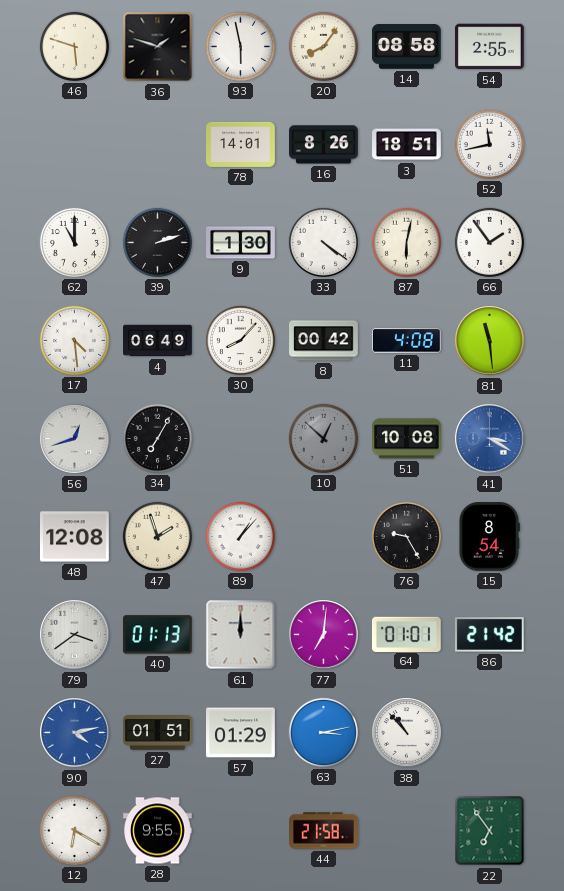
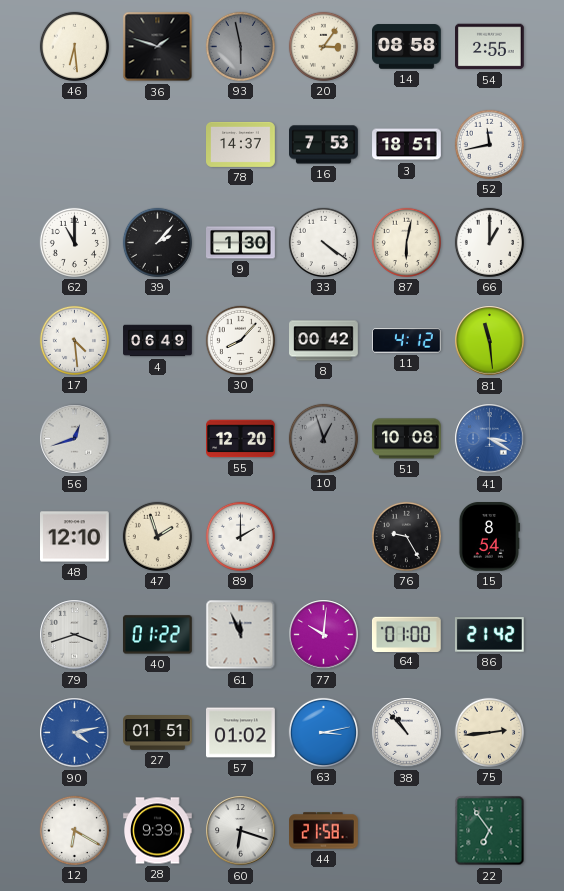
46: 5:48 -> 6:29 (74, 46)
93 dial: white -> grey (240, 46)
20: 8:06 -> 3:06 (323, 46)
78: 14:01 -> 14:37 (241, 144)
16: 8:26 -> 7:53 (324, 145)
39: 2:12 -> 2:07 (157, 242)
66: 1:54 -> 1:00 (489, 242)
11: 4:08 -> 4:12 (407, 341)
34: 7:05 -> none (157, 438)
55: none -> 12:20 (241, 439)
10: 12:52 -> 12:57 (323, 438)
48: 12:08 -> 12:10 (75, 537)
89: 1:07 -> 2:00 (240, 536)
79: 3:39 -> 3:42 (75, 635)
40: 01:13 -> 01:22 (157, 635)
61: 12:00 -> 11:56 (241, 635)
77: 7:01 -> 10:01 (324, 635)
64: 01:01 -> 01:00 (406, 634)
57: 01:29 -> 01:02 (241, 733)
75: none -> 2:44 (489, 732)
28: 9:55 -> 9:39 (158, 831)
60: none -> 6:18 (241, 831)
